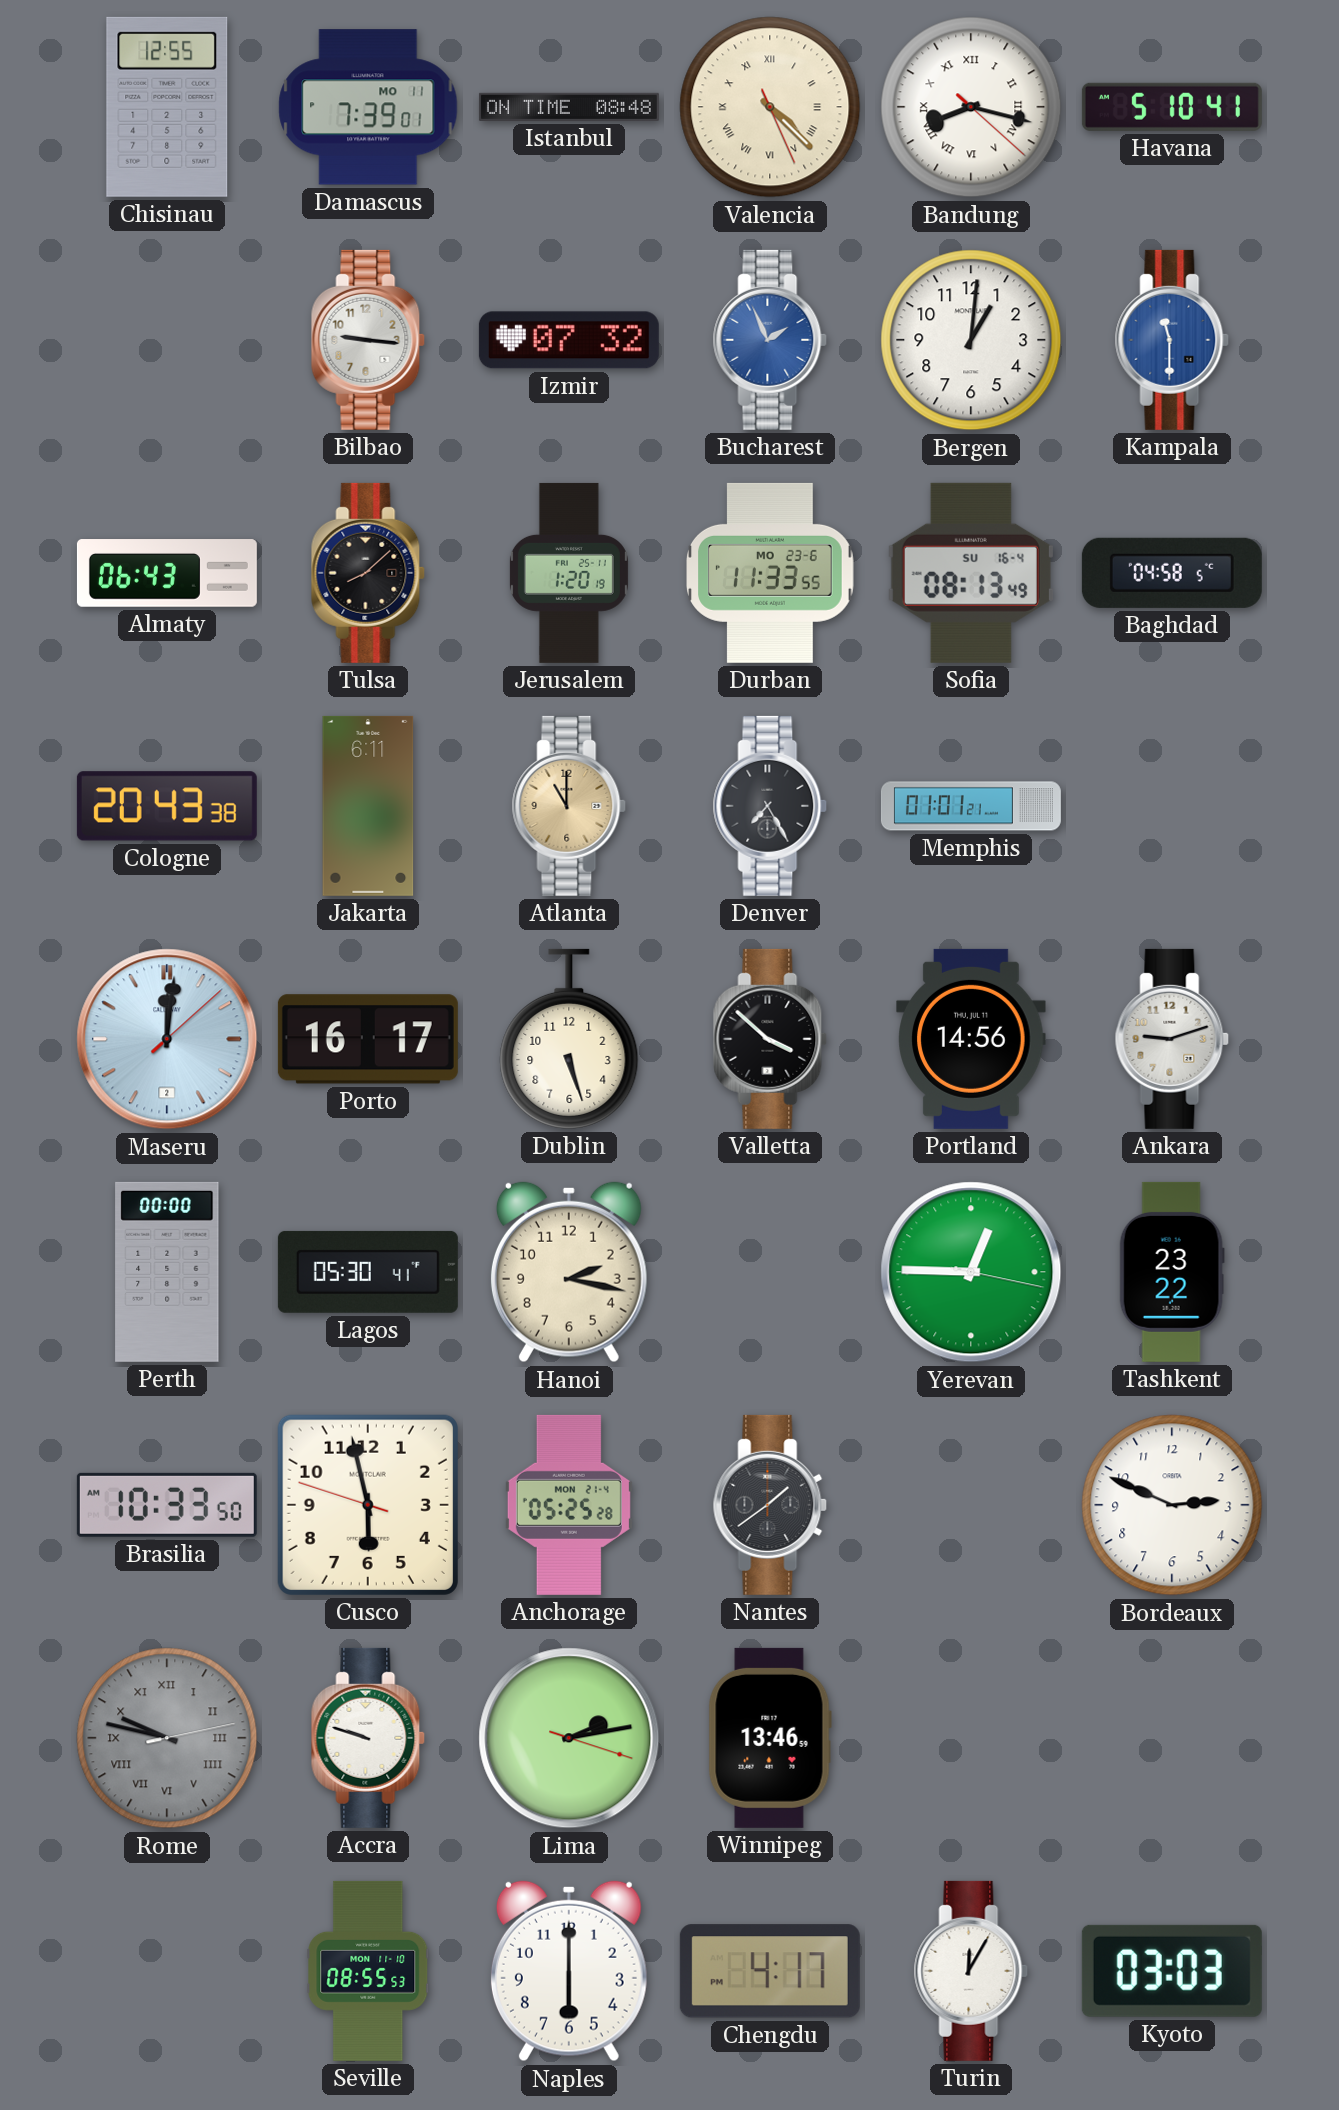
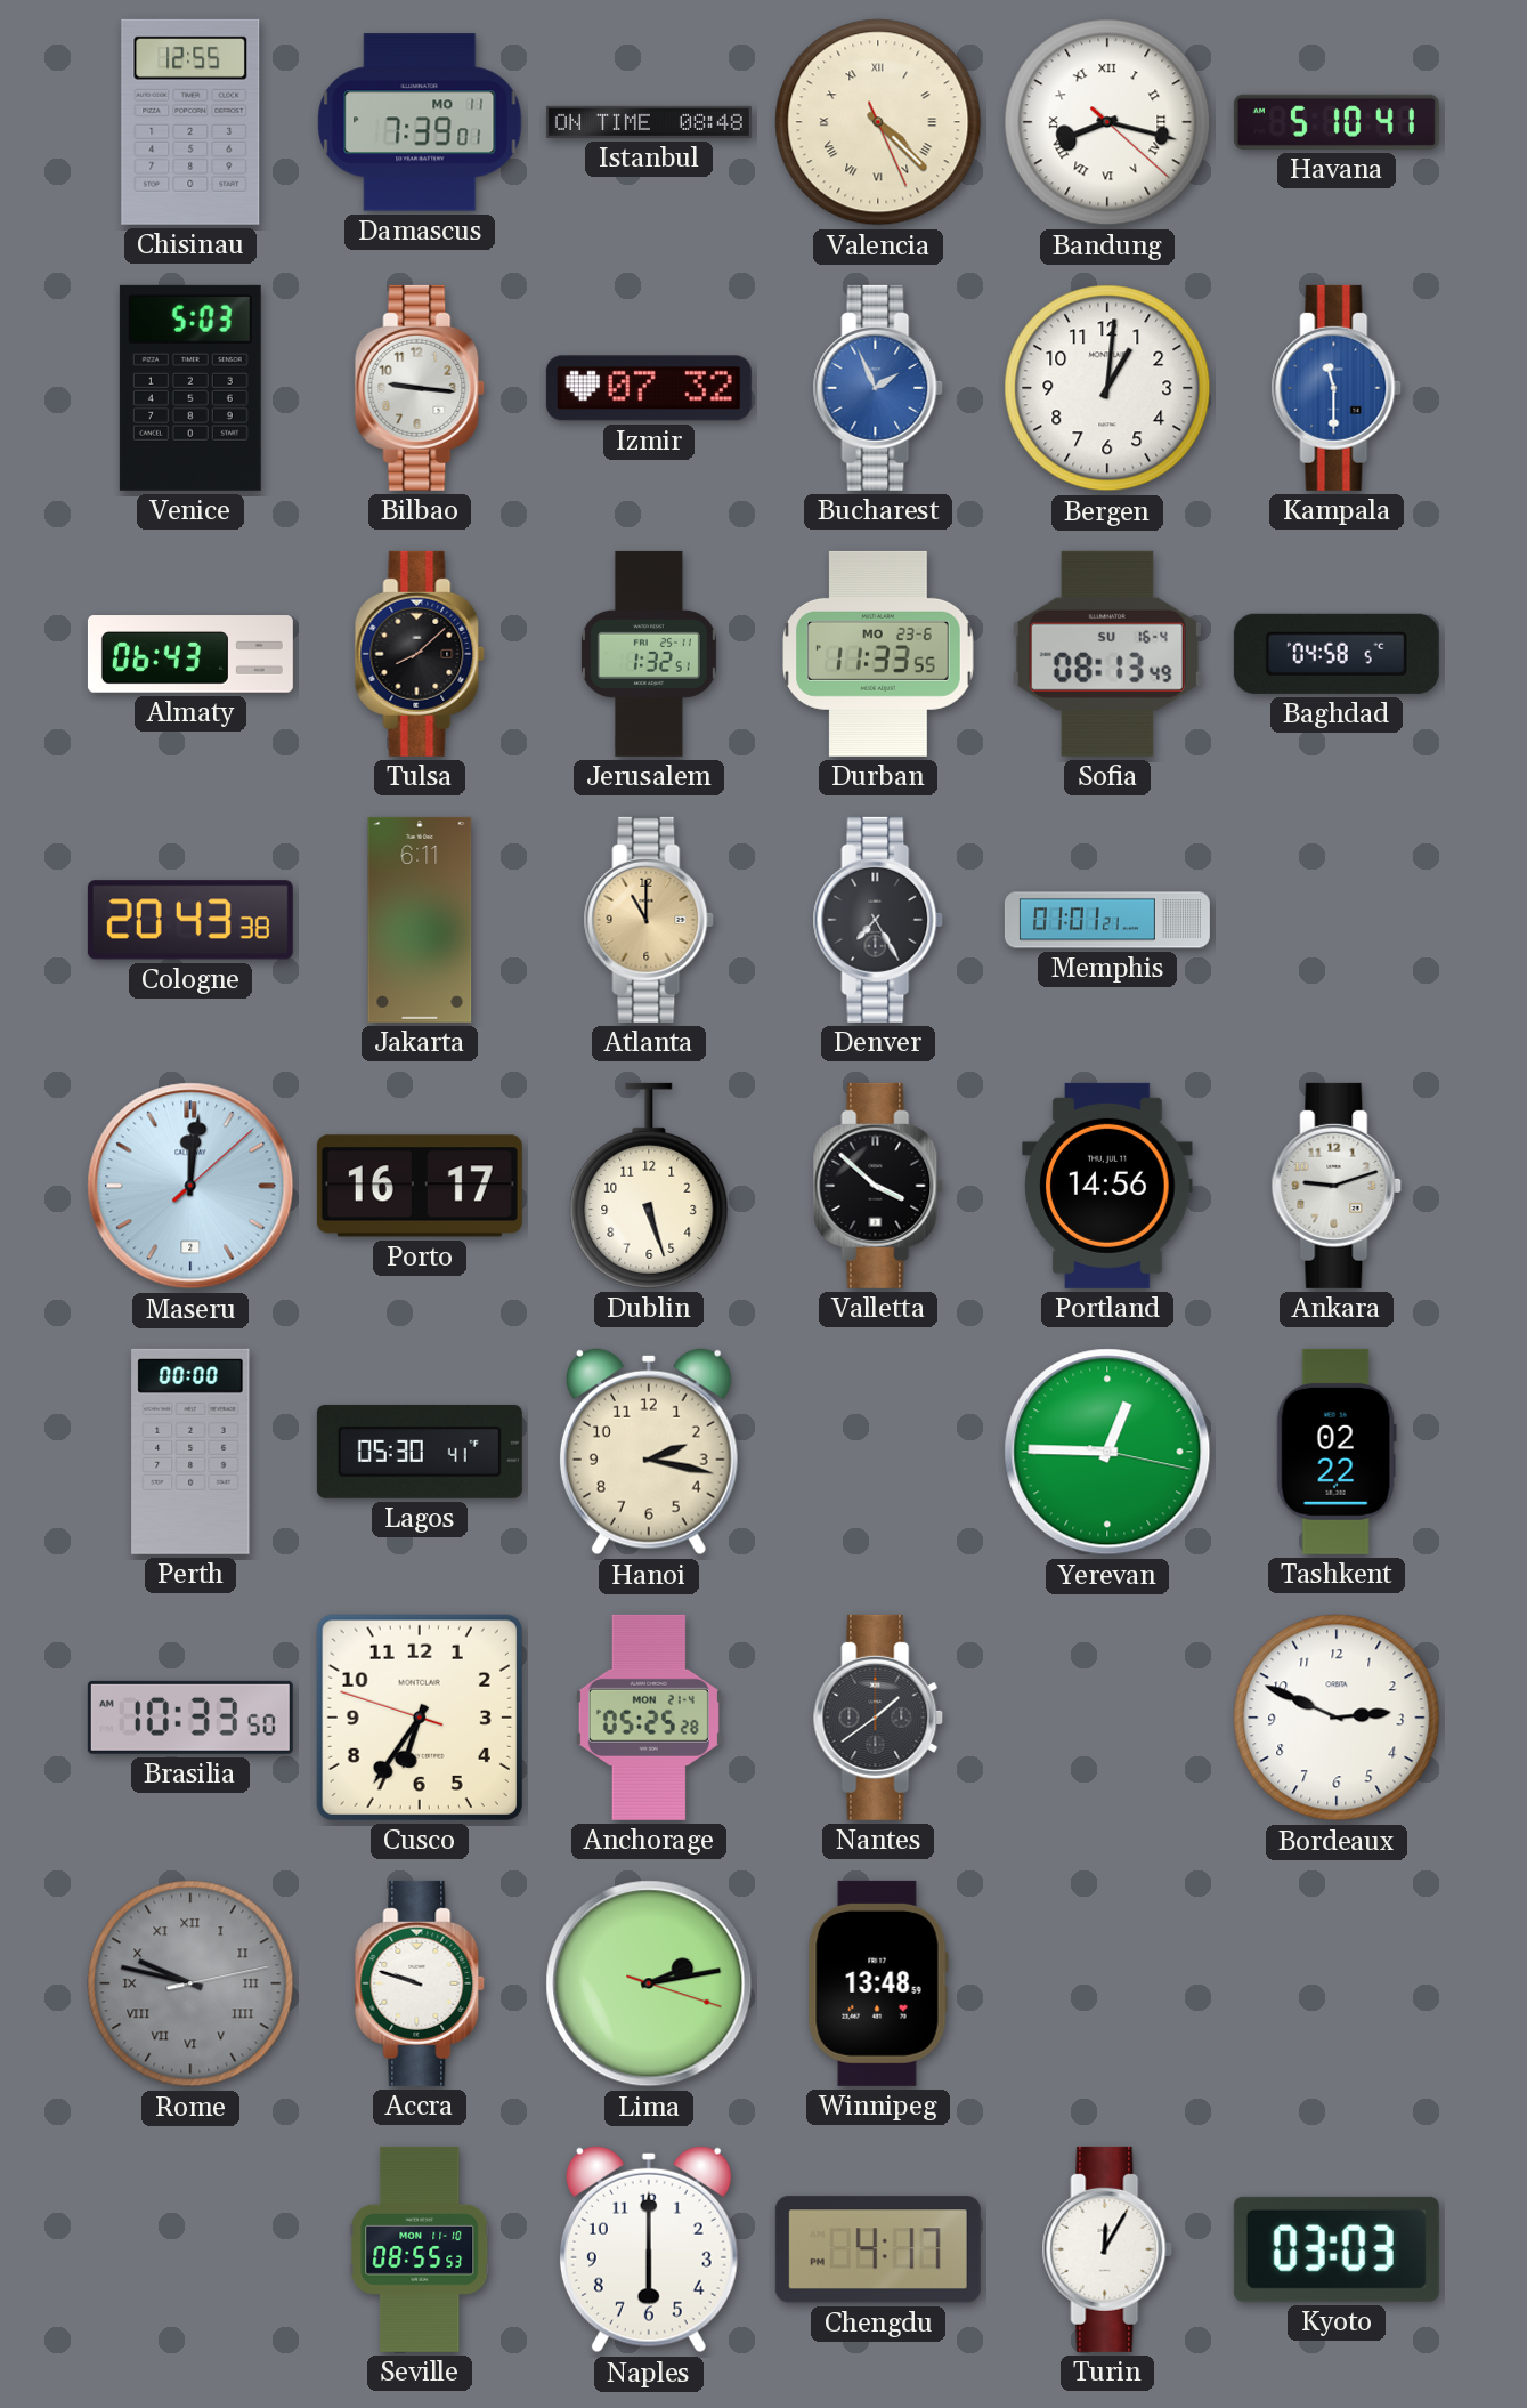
Venice: none -> 5:03 (190, 388)
Jerusalem: 1:20 -> 1:32 (649, 654)
Tashkent: 23:22 -> 02:22 (1337, 1452)
Cusco: 5:57 -> 6:35 (420, 1718)
Winnipeg: 13:46 -> 13:48 (878, 1983)
